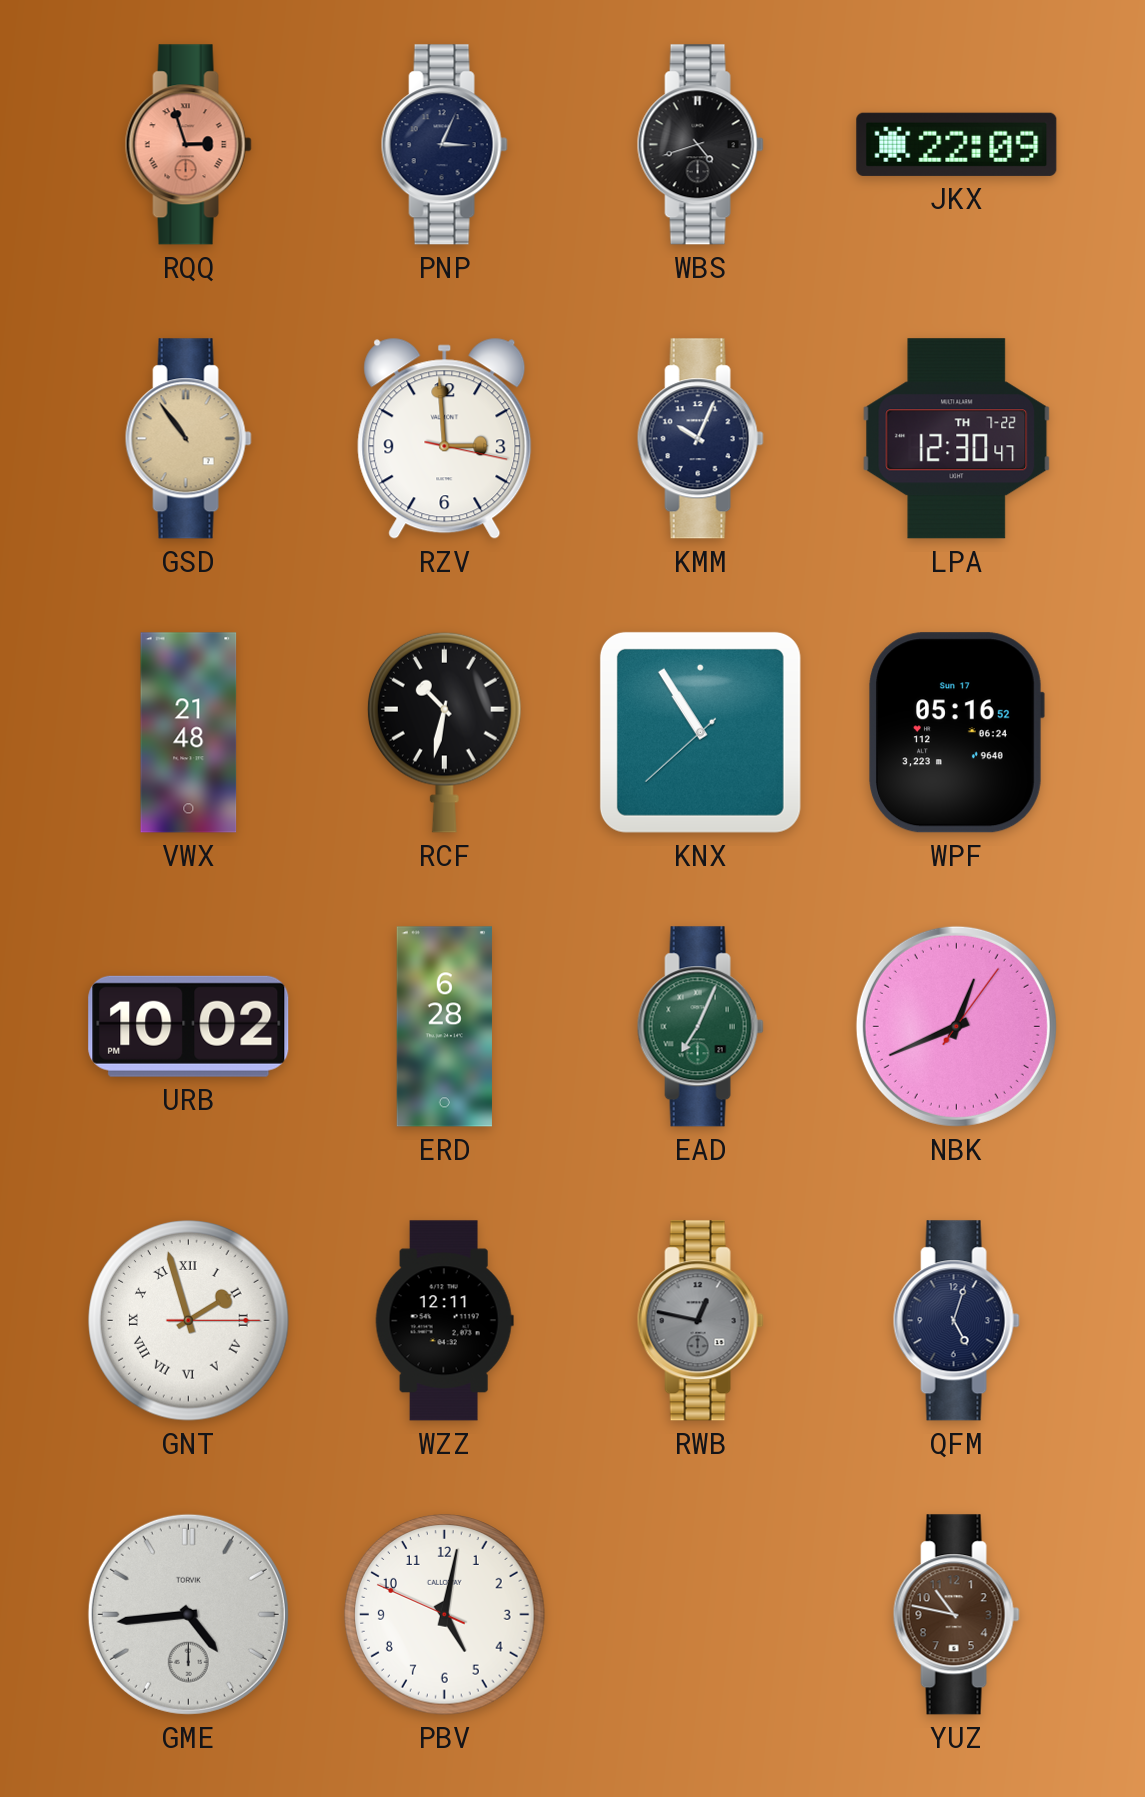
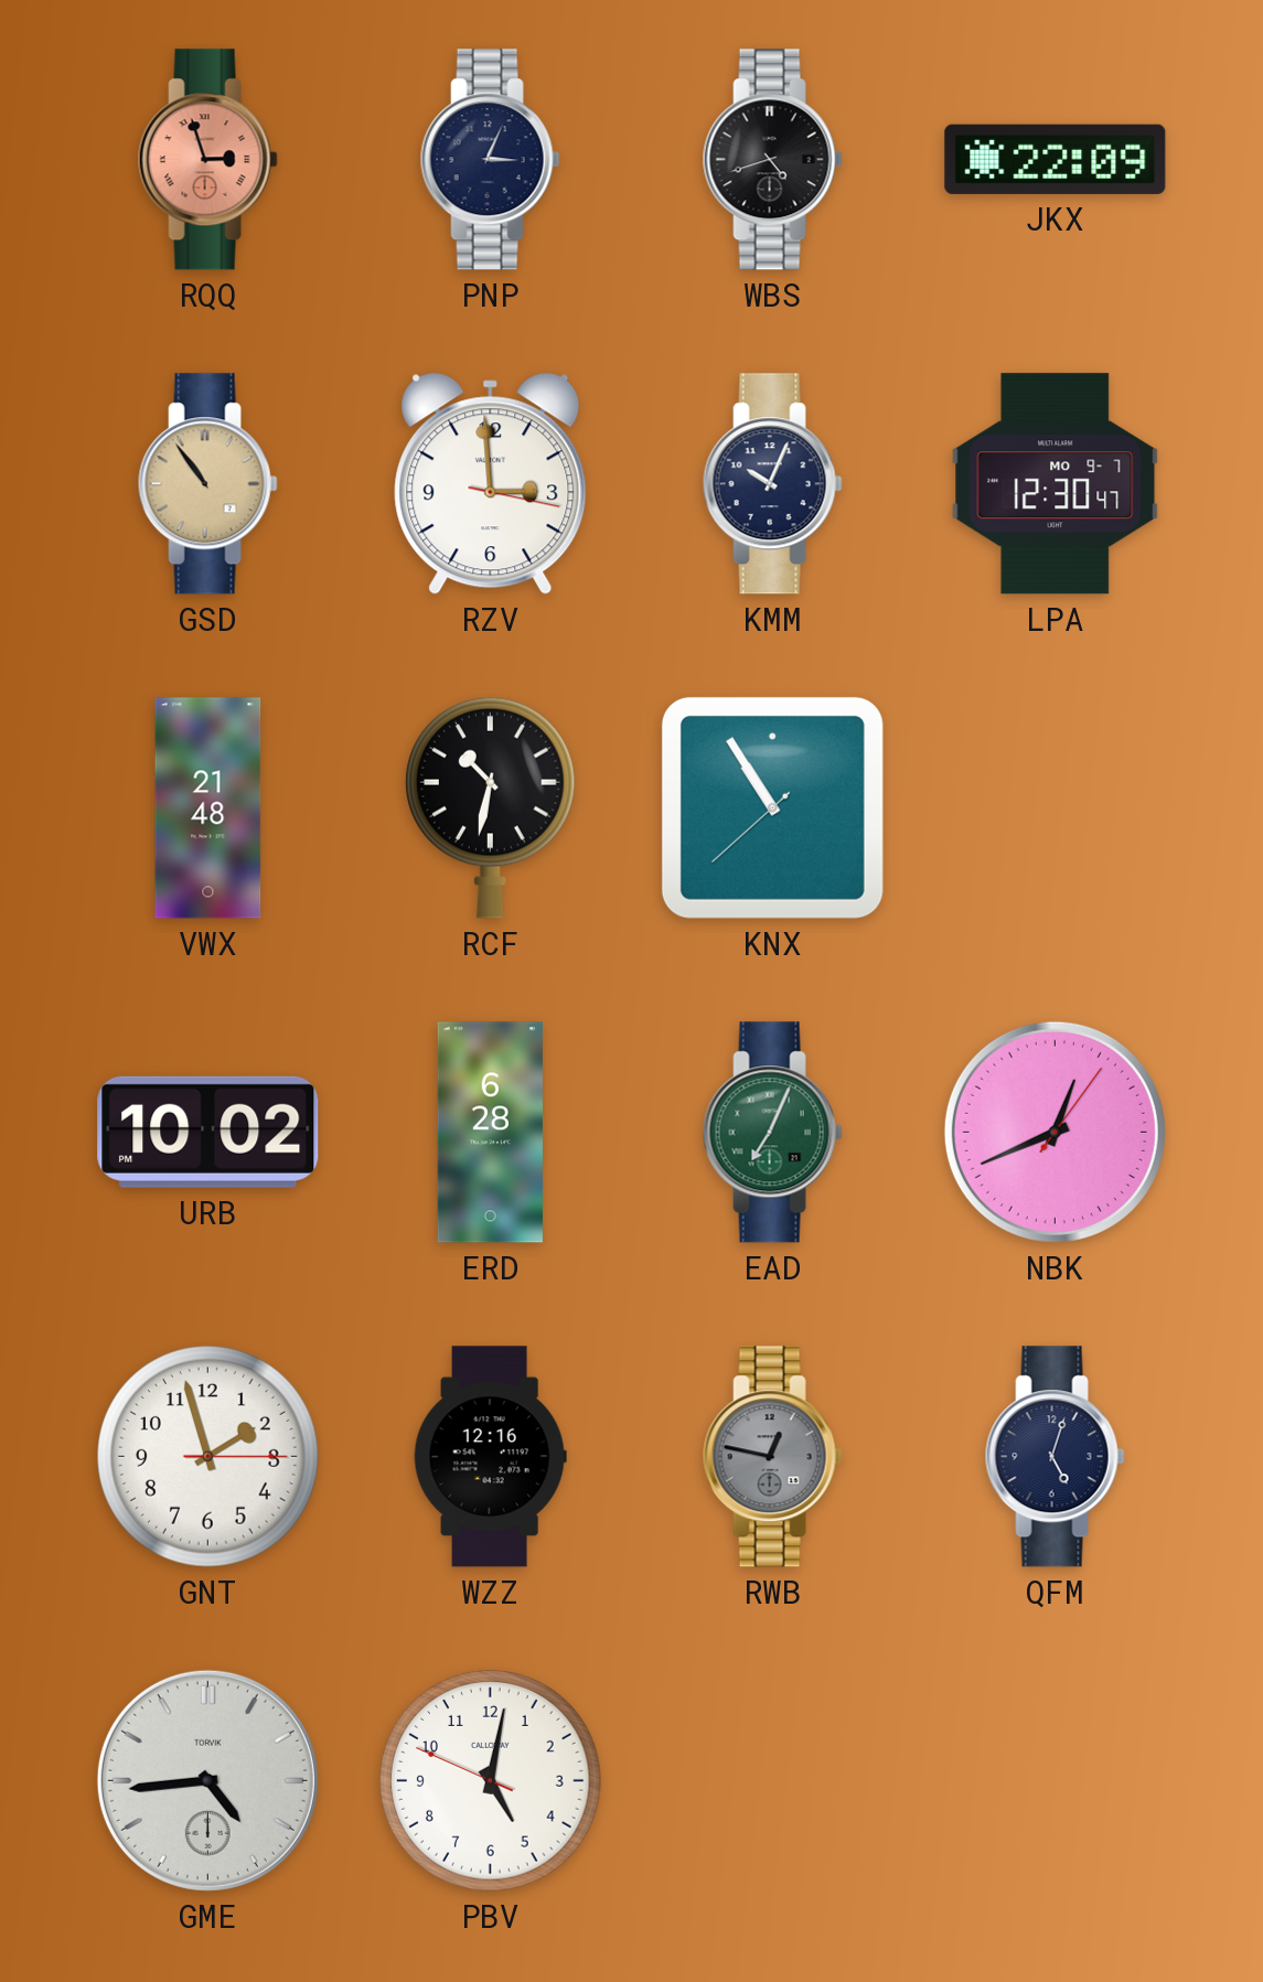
LPA date: TH 7-22 -> MO 9-7 (1056, 484)
WPF: 05:16 -> none (956, 733)
GNT numerals: Roman -> Arabic (208, 1457)
WZZ: 12:11 -> 12:16 (490, 1457)
YUZ: 10:47 -> none (956, 1615)
